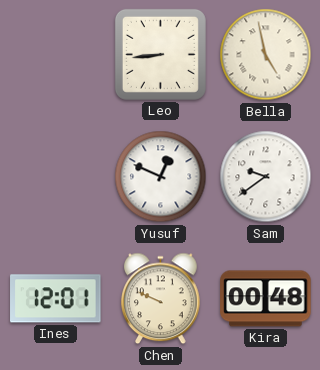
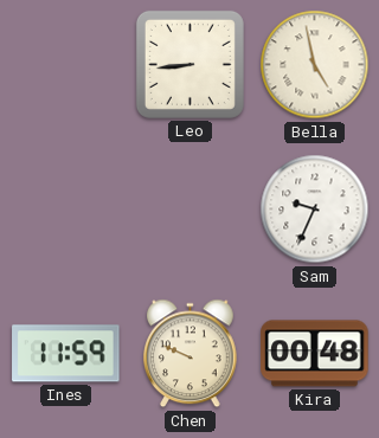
Yusuf: 12:49 -> none (161, 177)
Sam: 9:39 -> 9:34 (315, 210)
Ines: 12:01 -> 11:59 (66, 354)
